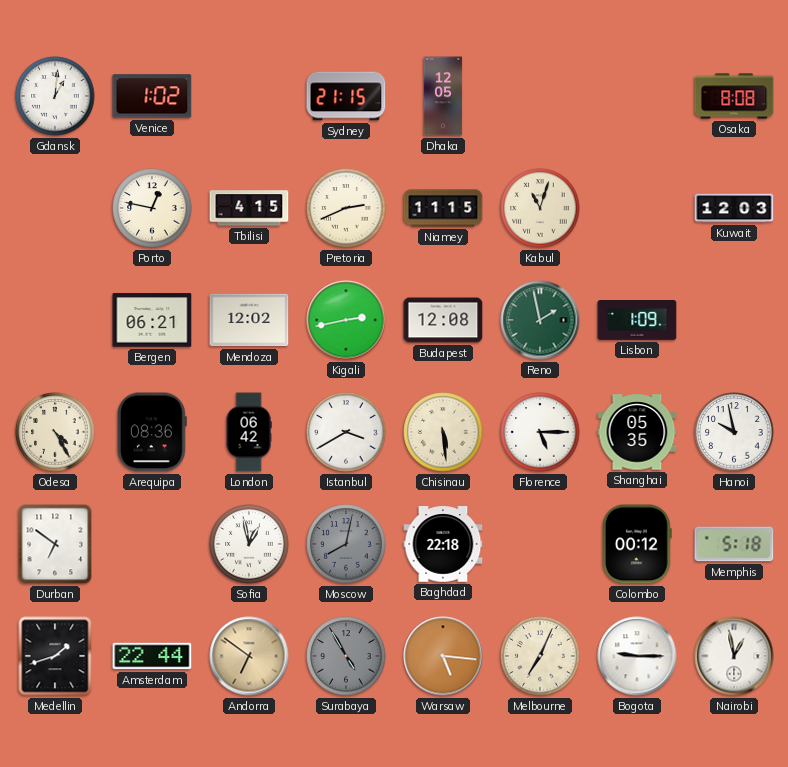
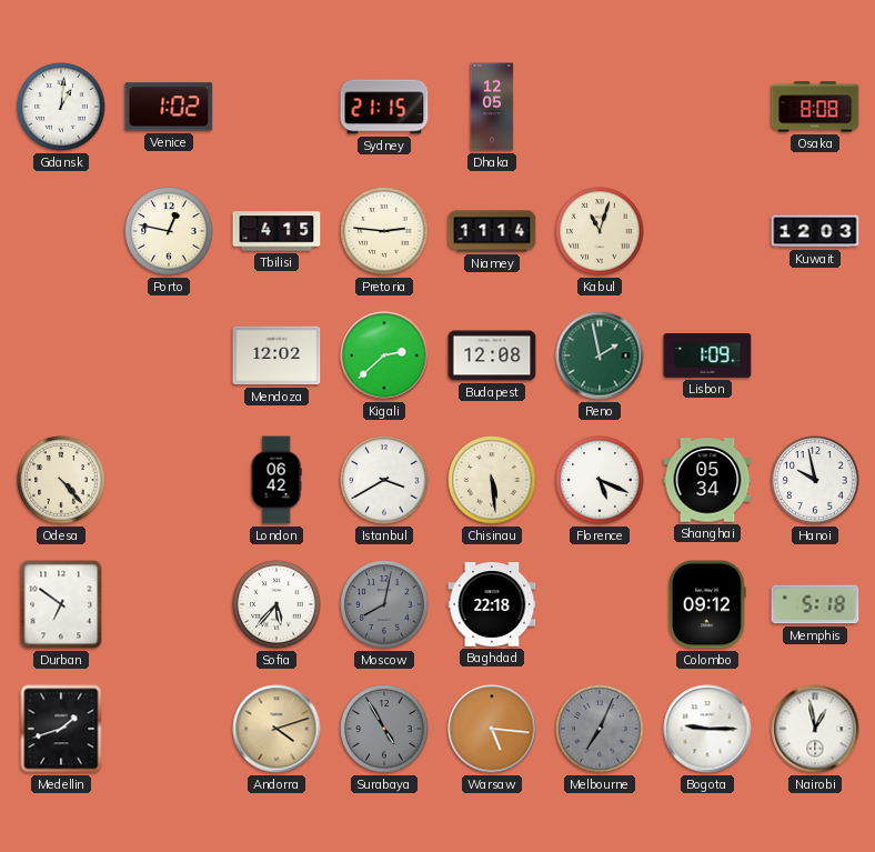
Pretoria: 2:41 -> 2:46 (384, 231)
Niamey: 11:15 -> 11:14 (492, 231)
Bergen: 06:21 -> none (152, 320)
Kigali: 2:43 -> 2:38 (384, 355)
Odesa: 4:25 -> 4:23 (61, 480)
Arequipa: 08:36 -> none (152, 432)
Florence: 5:15 -> 5:19 (600, 480)
Shanghai: 05:35 -> 05:34 (707, 480)
Sofia: 12:58 -> 5:37 (276, 604)
Colombo: 00:12 -> 09:12 (707, 604)
Amsterdam: 22:44 -> none (152, 656)
Andorra: 6:51 -> 4:12 (276, 729)
Melbourne dial: cream -> grey (600, 729)
